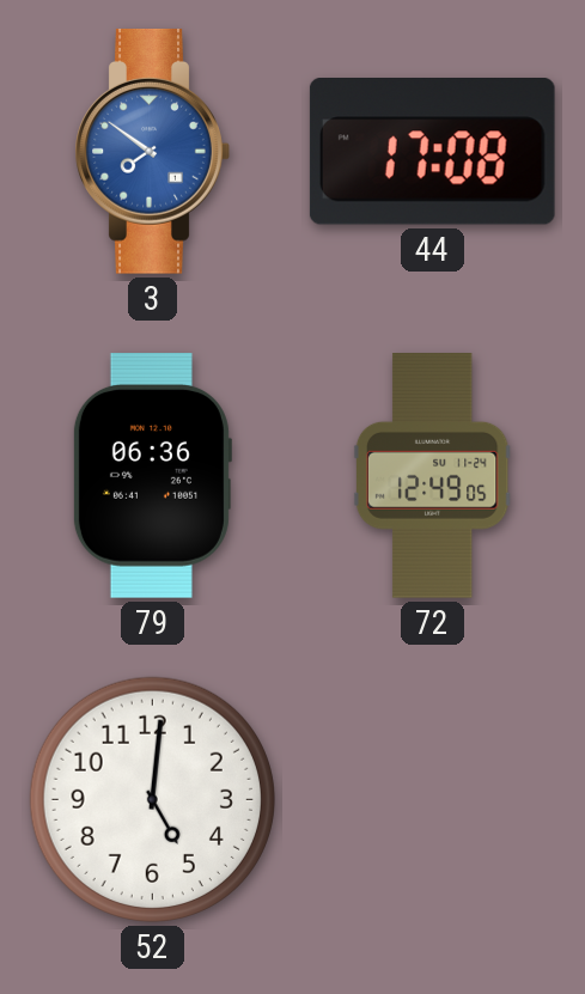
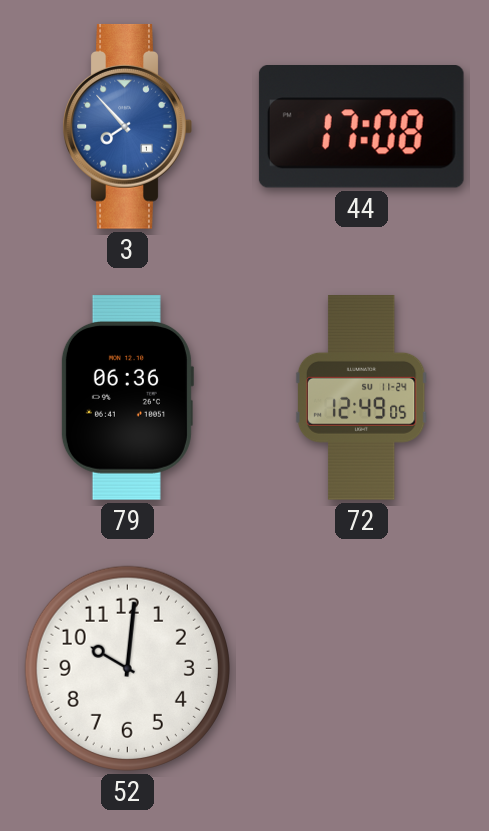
3: 7:51 -> 7:53 (127, 127)
52: 5:01 -> 10:01 (127, 668)
